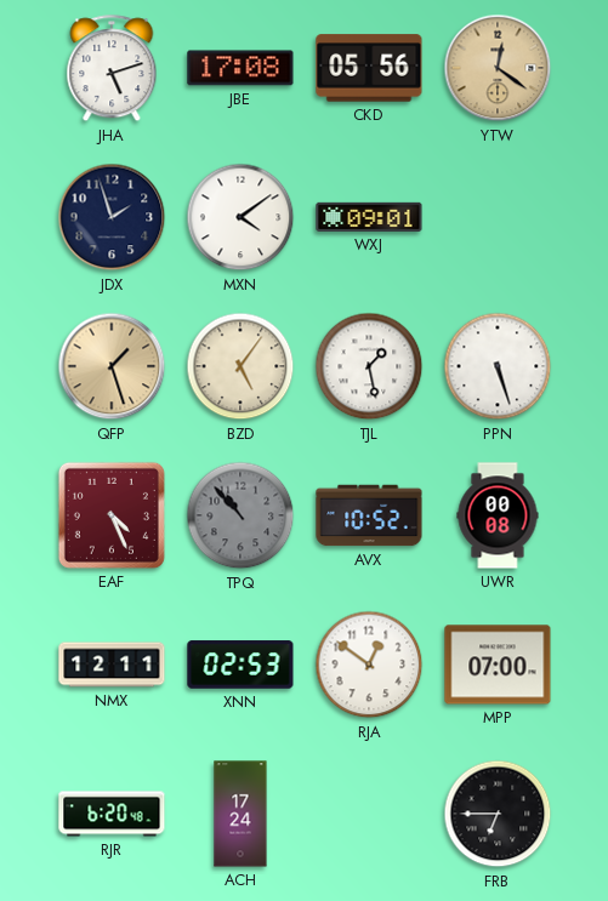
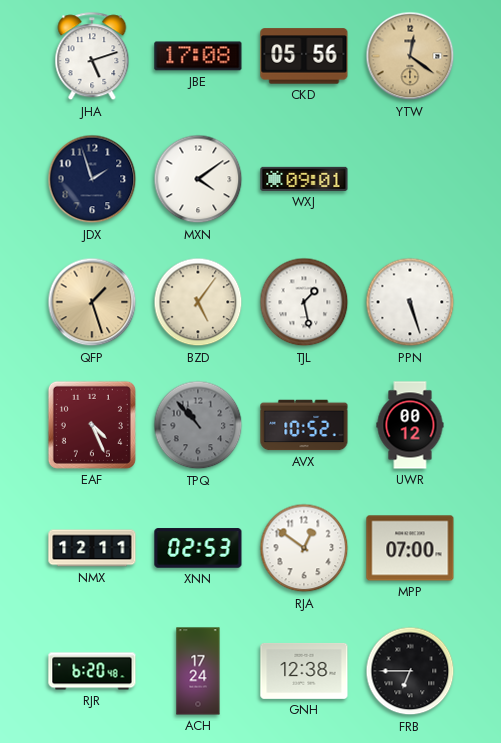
UWR: 00:08 -> 00:12 (410, 425)
GNH: none -> 12:38 (304, 671)
